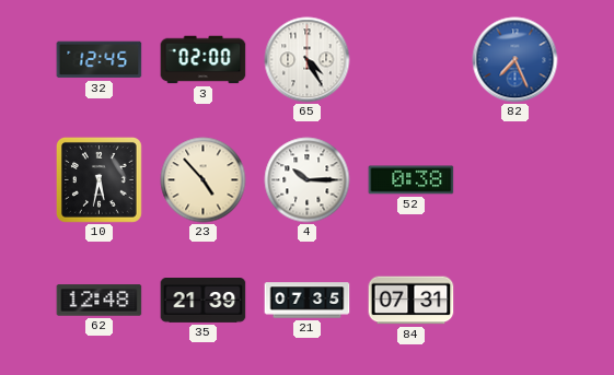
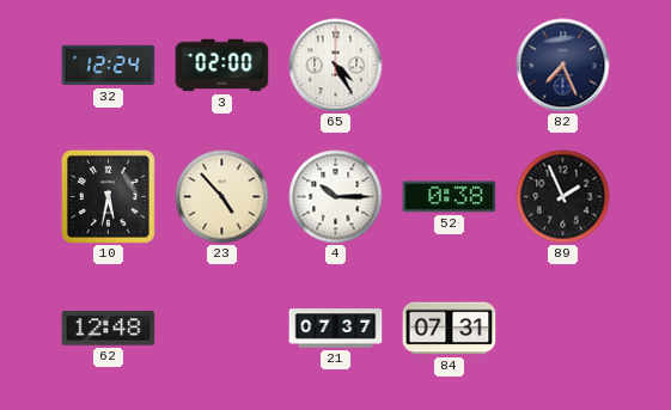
32: 12:45 -> 12:24 (109, 66)
82 dial: blue -> navy (563, 66)
89: none -> 1:56 (563, 197)
35: 21:39 -> none (204, 301)
21: 07:35 -> 07:37 (336, 329)
